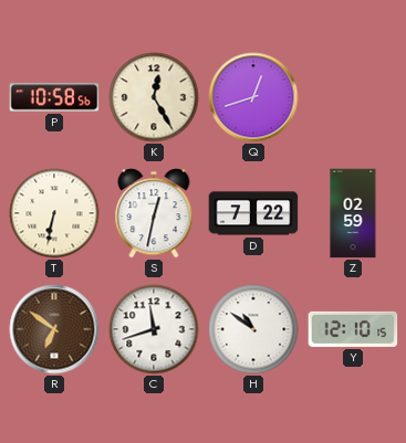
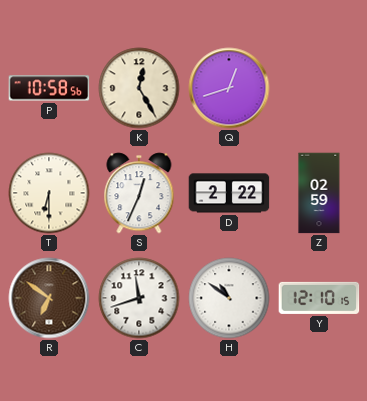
T: 6:32 -> 6:30 (49, 193)
S: 12:32 -> 12:34 (139, 193)
D: 7:22 -> 2:22 (229, 193)
